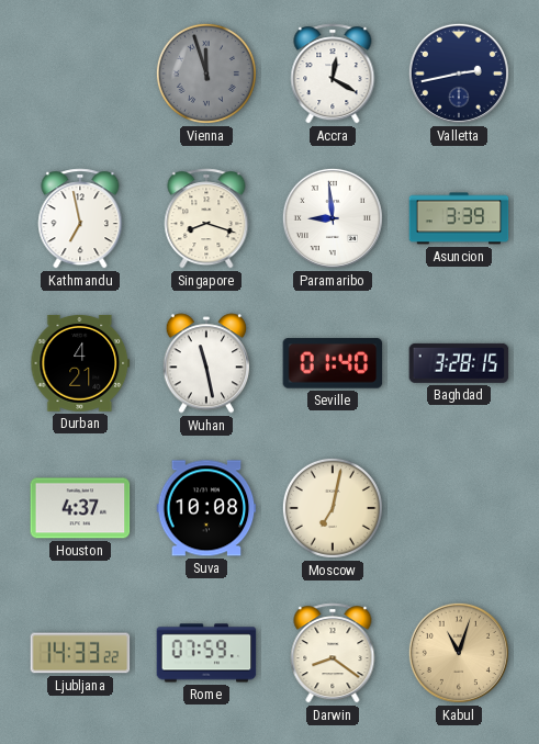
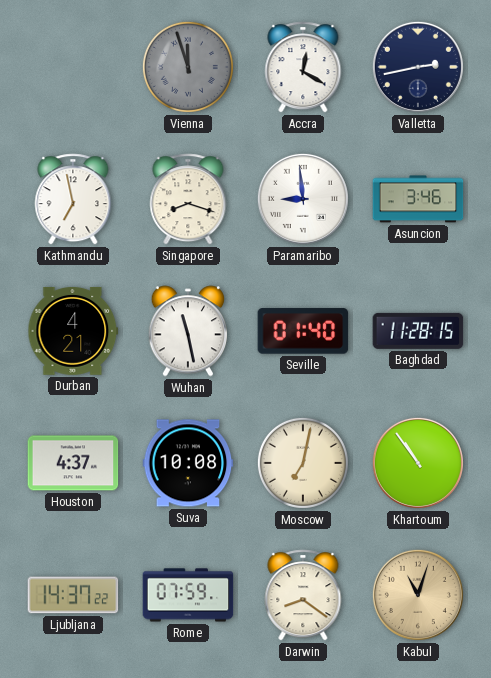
Asuncion: 3:39 -> 3:46 (418, 199)
Baghdad: 3:28 -> 11:28 (418, 331)
Khartoum: none -> 10:54 (418, 463)
Ljubljana: 14:33 -> 14:37 (73, 595)
